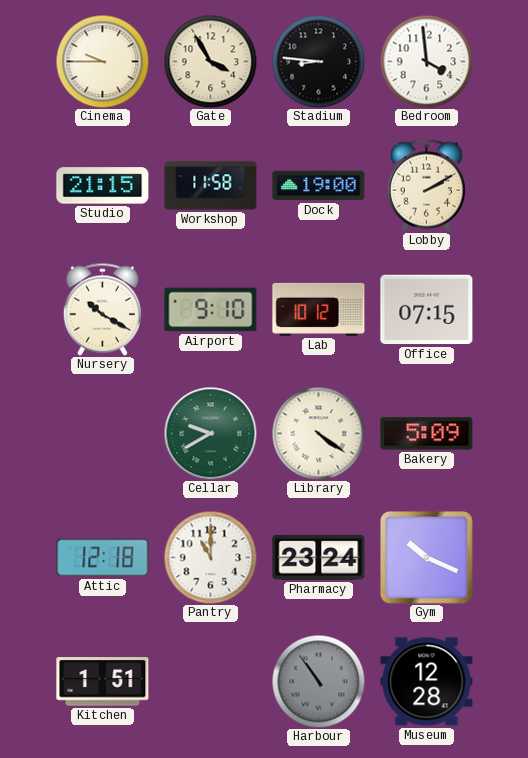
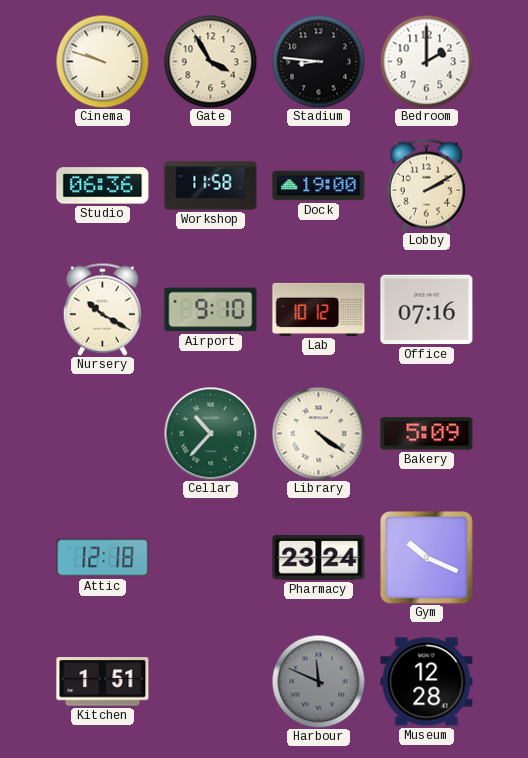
Cinema: 9:45 -> 9:48 (102, 61)
Bedroom: 3:59 -> 2:00 (426, 61)
Studio: 21:15 -> 06:36 (103, 186)
Office: 07:15 -> 07:16 (427, 310)
Cellar: 9:40 -> 10:37 (210, 433)
Pantry: 11:00 -> none (210, 557)
Harbour: 10:54 -> 11:49 (318, 681)
